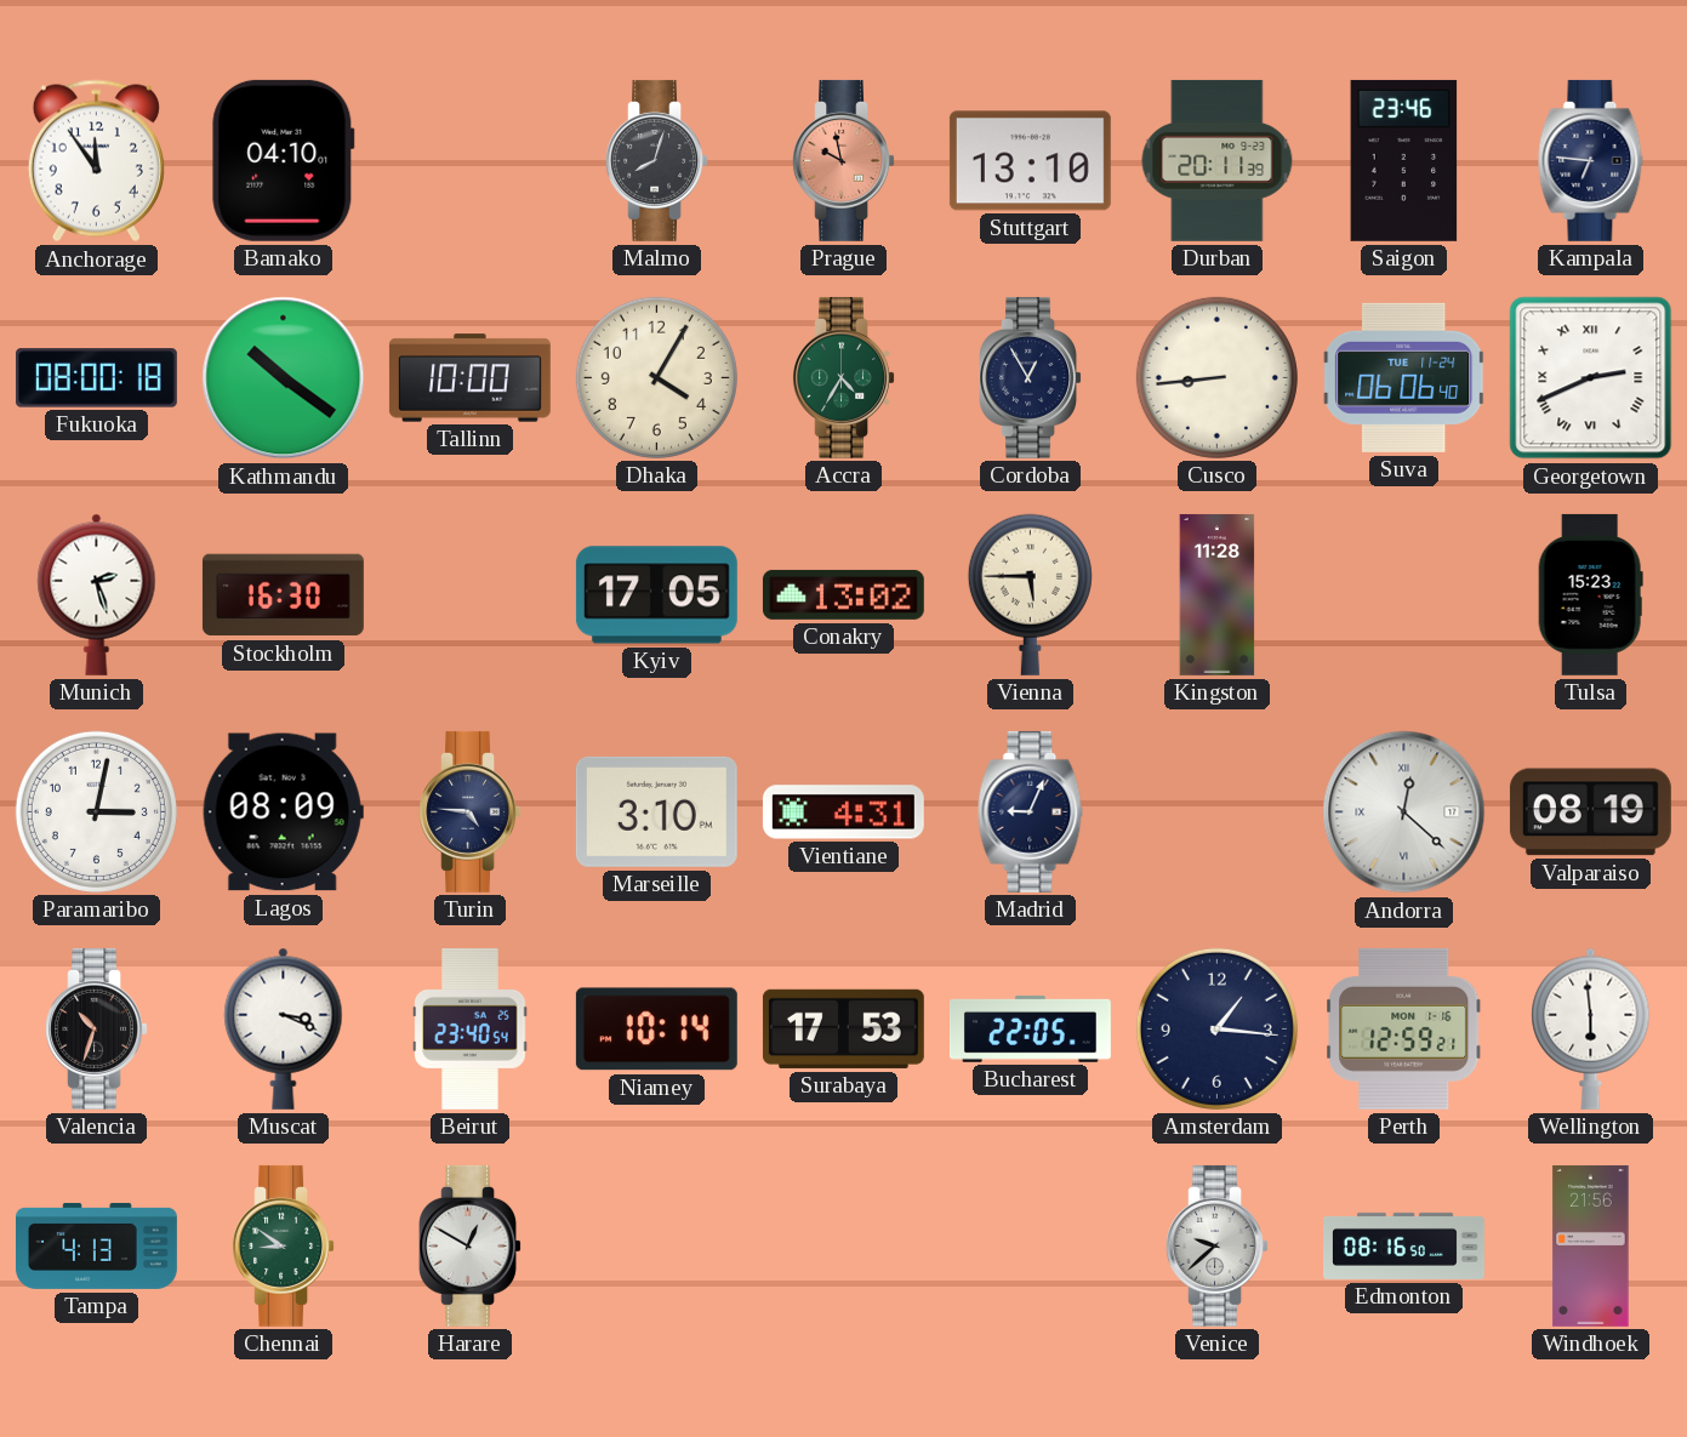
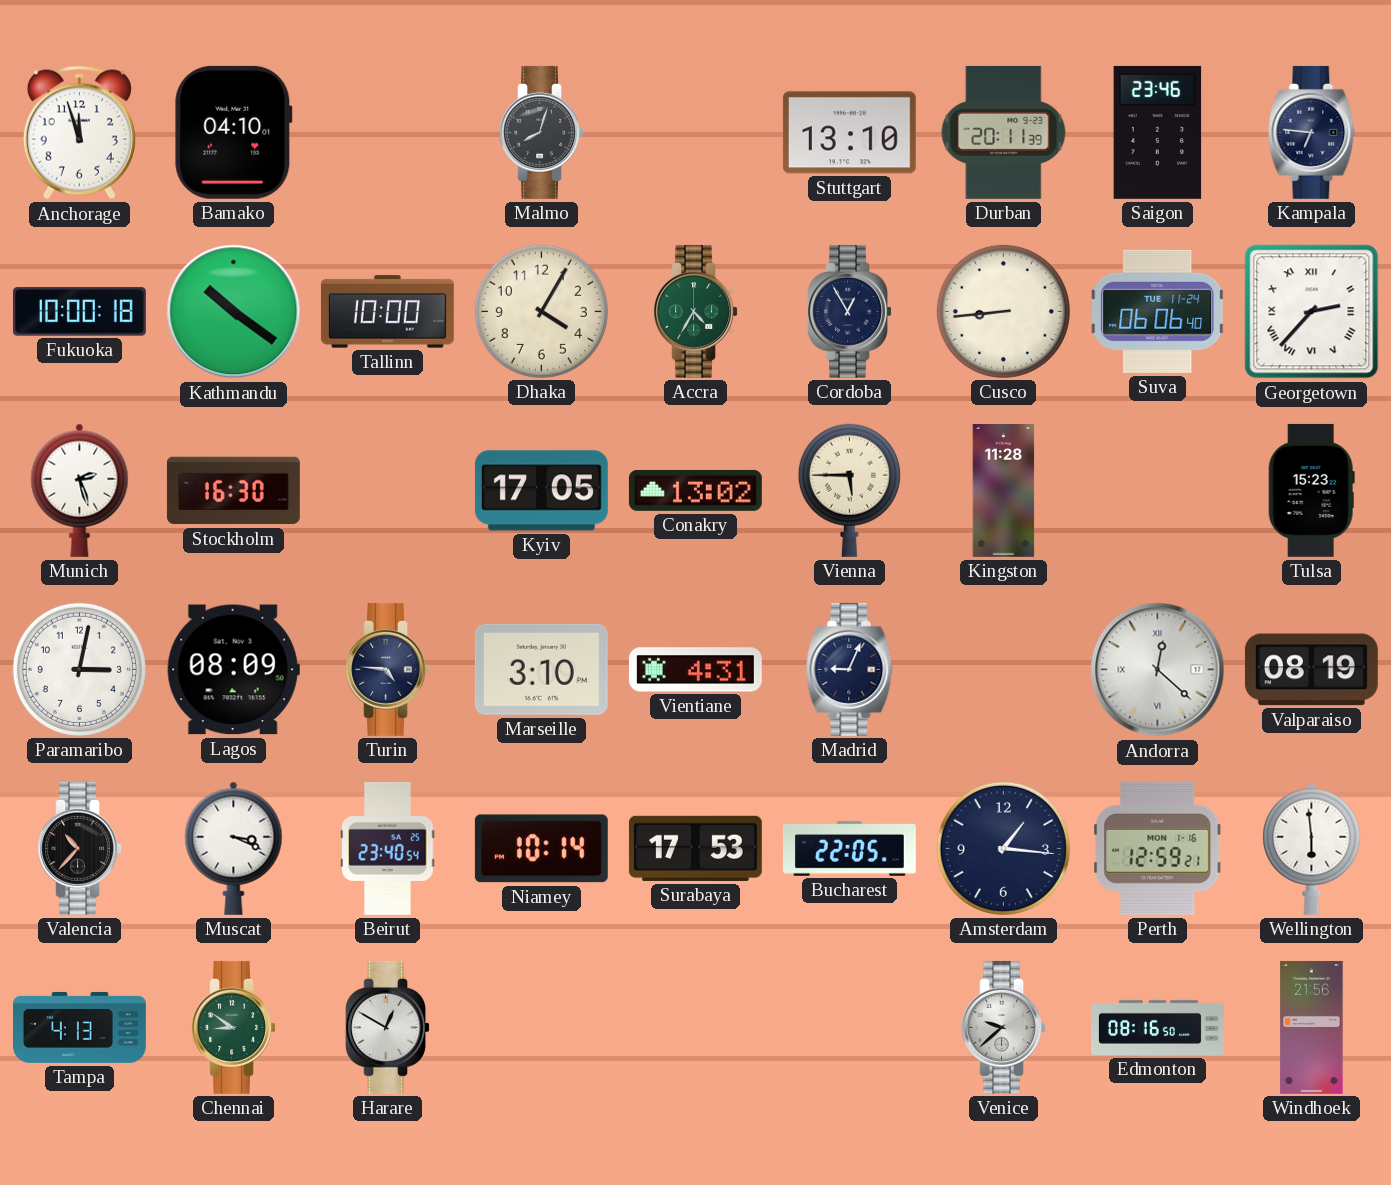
Anchorage: 11:54 -> 11:57 (79, 133)
Prague: 9:58 -> none (843, 160)
Fukuoka: 08:00 -> 10:00 (79, 312)
Georgetown: 2:41 -> 2:37 (1312, 312)
Valencia: 10:33 -> 10:37 (79, 848)
